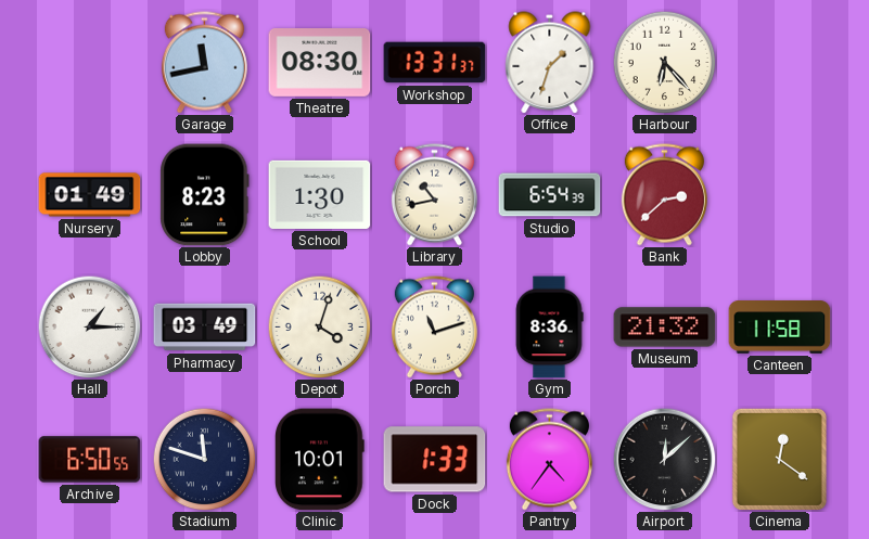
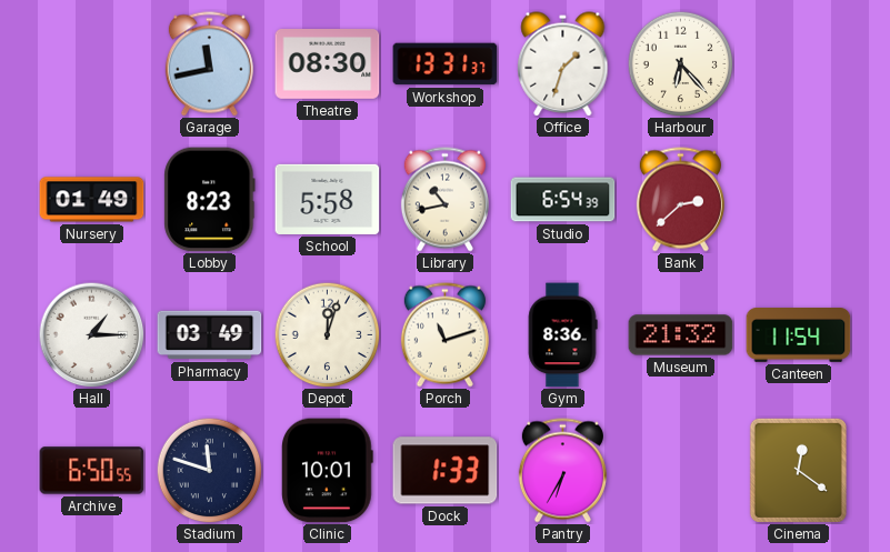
School: 1:30 -> 5:58 (328, 199)
Depot: 4:03 -> 12:03 (327, 334)
Canteen: 11:58 -> 11:54 (799, 335)
Pantry: 4:36 -> 6:35 (562, 471)
Airport: 12:08 -> none (664, 459)
